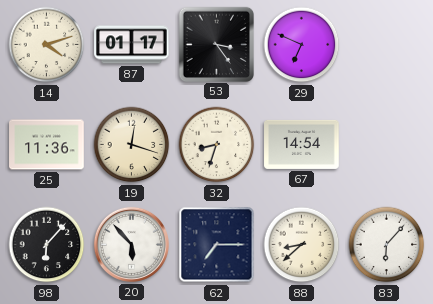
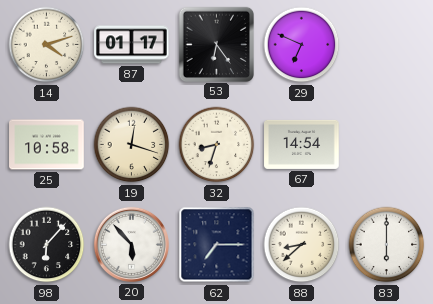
53: 3:24 -> 6:24 (216, 44)
25: 11:36 -> 10:58 (47, 145)
83: 6:07 -> 6:00 (387, 245)
